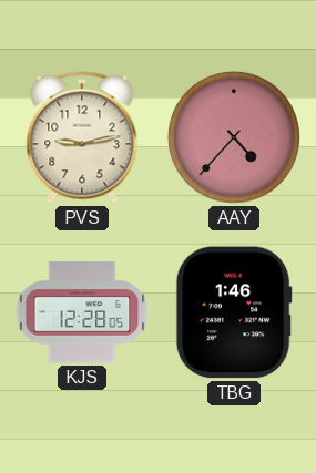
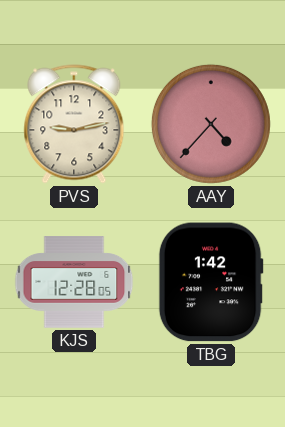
TBG: 1:46 -> 1:42 (211, 282)
